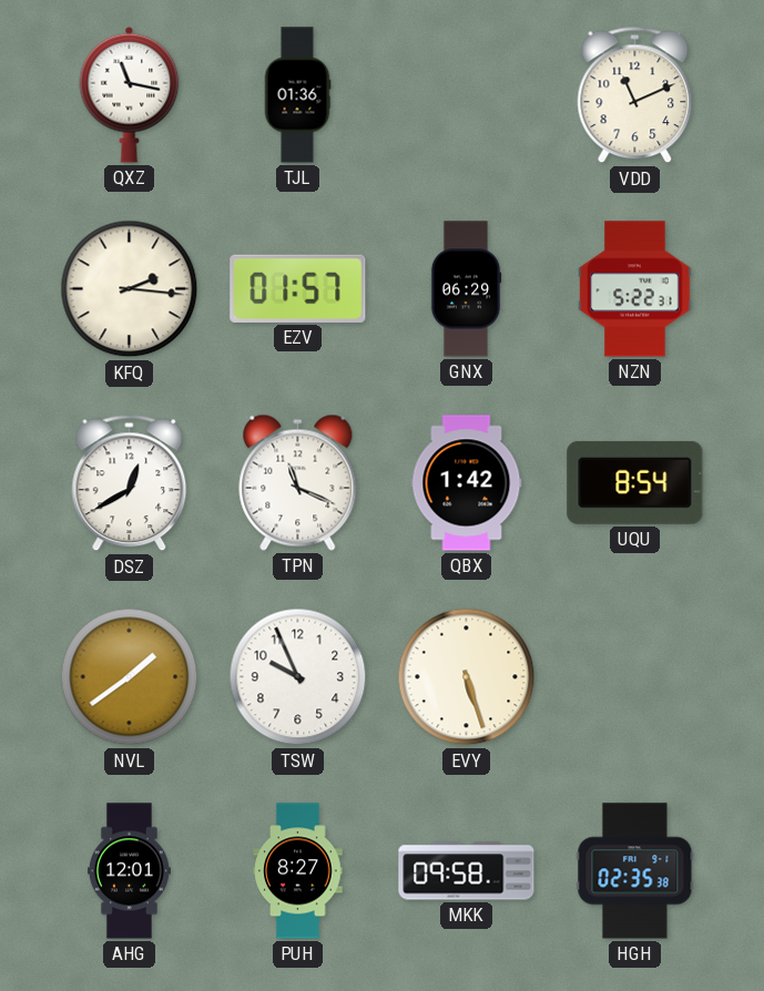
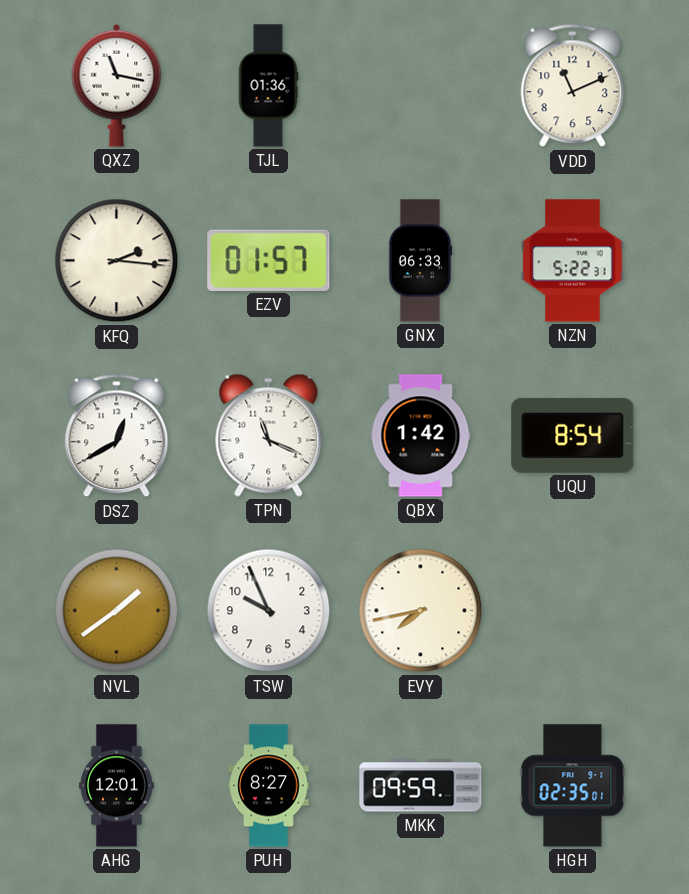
GNX: 06:29 -> 06:33 (420, 261)
EVY: 5:27 -> 7:43 (421, 611)
MKK: 09:58 -> 09:59 (421, 786)
HGH: 02:35:38 -> 02:35:01 (573, 786)
